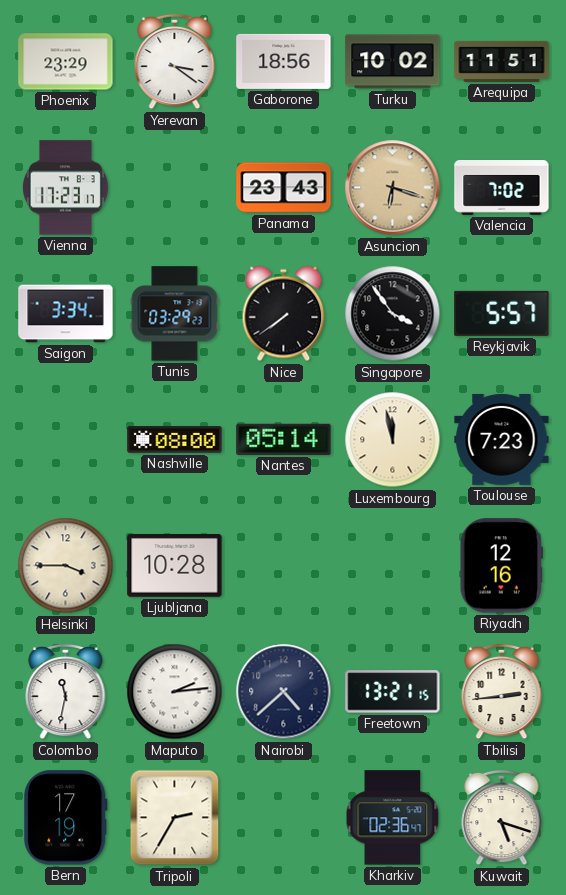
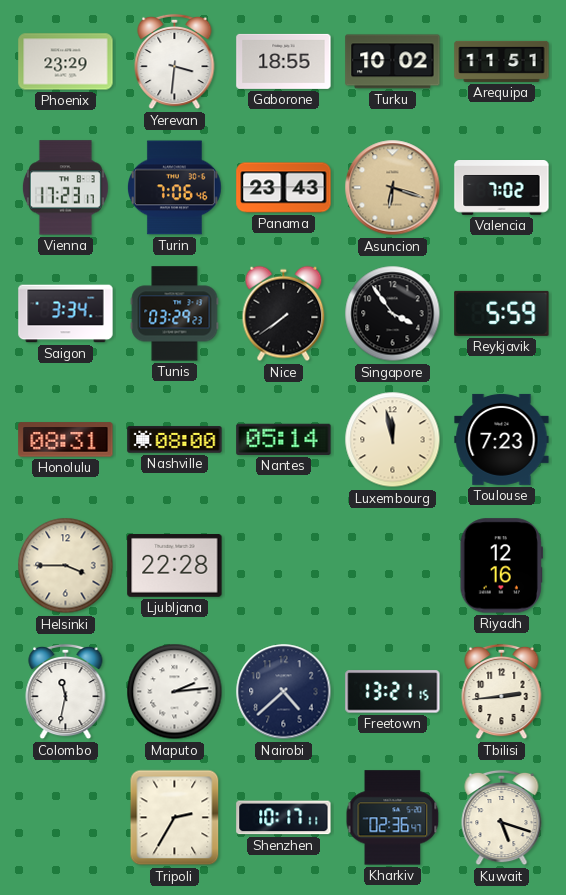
Yerevan: 3:21 -> 3:31 (175, 62)
Gaborone: 18:56 -> 18:55 (284, 61)
Turin: none -> 7:06 (174, 188)
Reykjavik: 5:57 -> 5:59 (502, 313)
Honolulu: none -> 08:31 (66, 440)
Ljubljana: 10:28 -> 22:28 (175, 566)
Bern: 17:19 -> none (66, 818)
Shenzhen: none -> 10:17 (284, 818)
